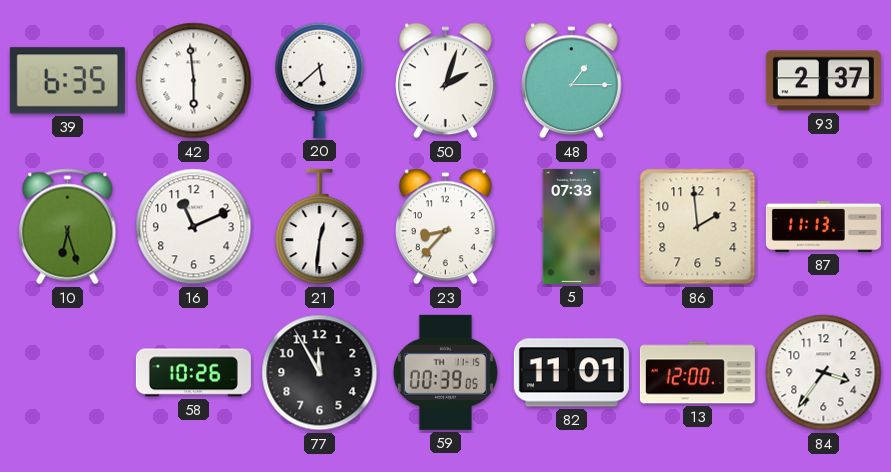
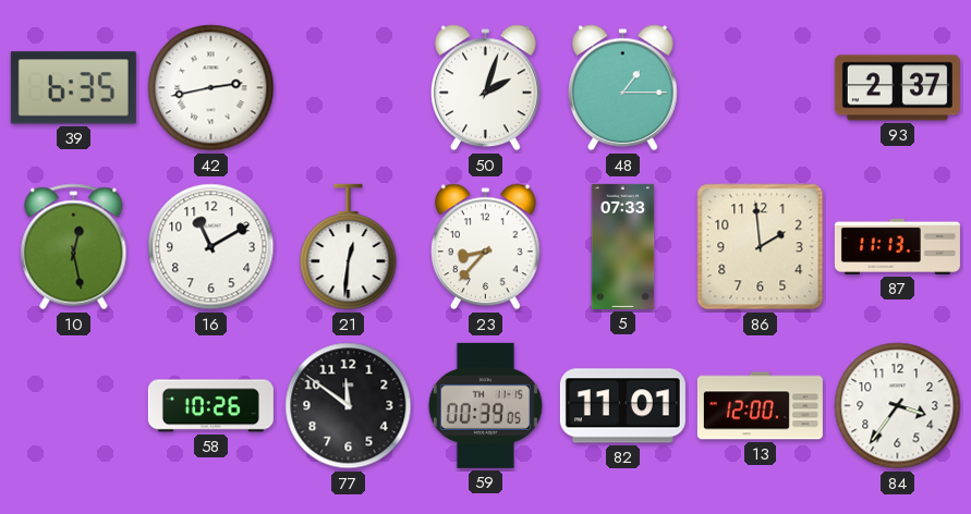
42: 5:59 -> 2:43 (211, 88)
20: 5:38 -> none (320, 80)
10: 6:27 -> 12:28 (74, 247)
16: 11:11 -> 11:10 (211, 247)
77: 11:55 -> 11:51 (349, 406)
